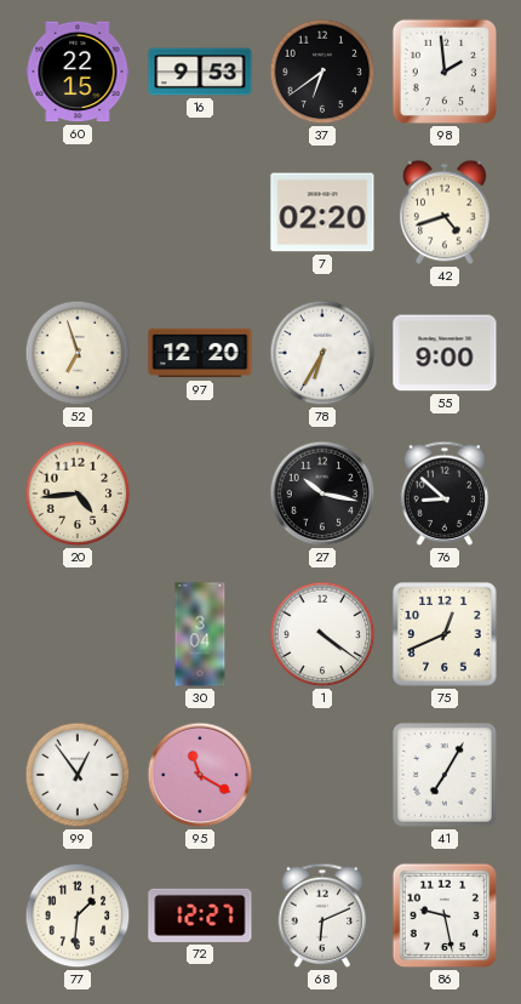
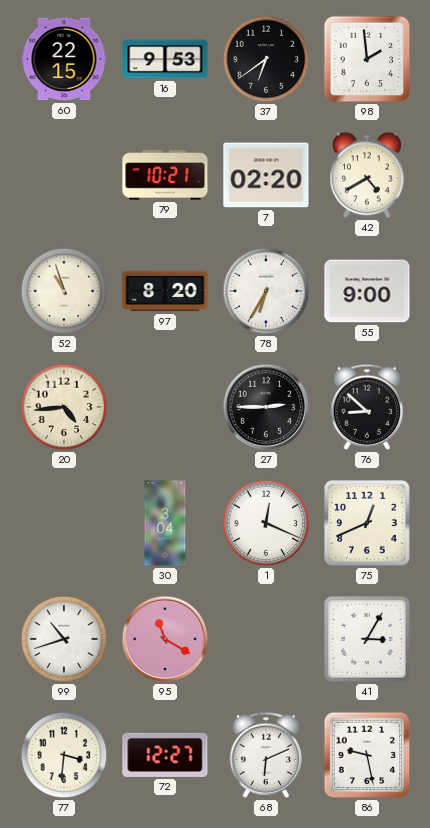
79: none -> 10:21 (165, 175)
42: 4:42 -> 4:40 (367, 175)
52: 6:57 -> 10:57 (64, 291)
97: 12:20 -> 8:20 (165, 291)
27: 10:17 -> 2:45 (266, 407)
1: 4:21 -> 12:19 (266, 523)
99: 12:54 -> 10:42 (64, 639)
41: 7:05 -> 3:05 (367, 639)
77: 1:31 -> 3:31 (64, 755)
